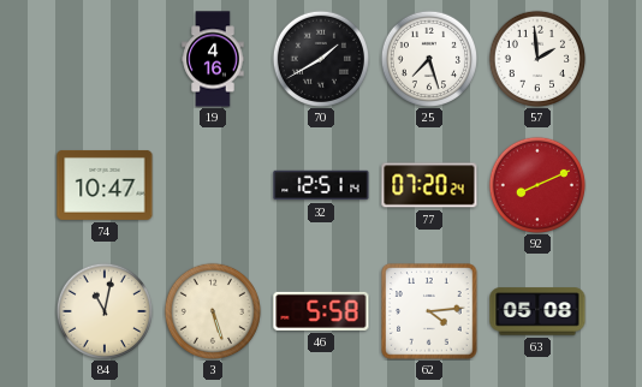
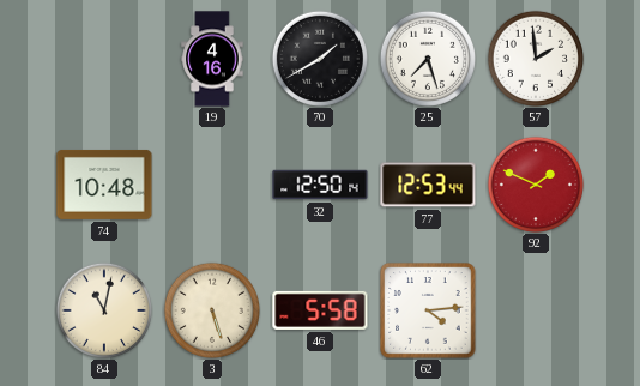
74: 10:47 -> 10:48 (104, 185)
32: 12:51 -> 12:50 (320, 185)
77: 07:20 -> 12:53 (428, 185)
92: 8:11 -> 1:49 (535, 183)
63: 05:08 -> none (537, 311)
